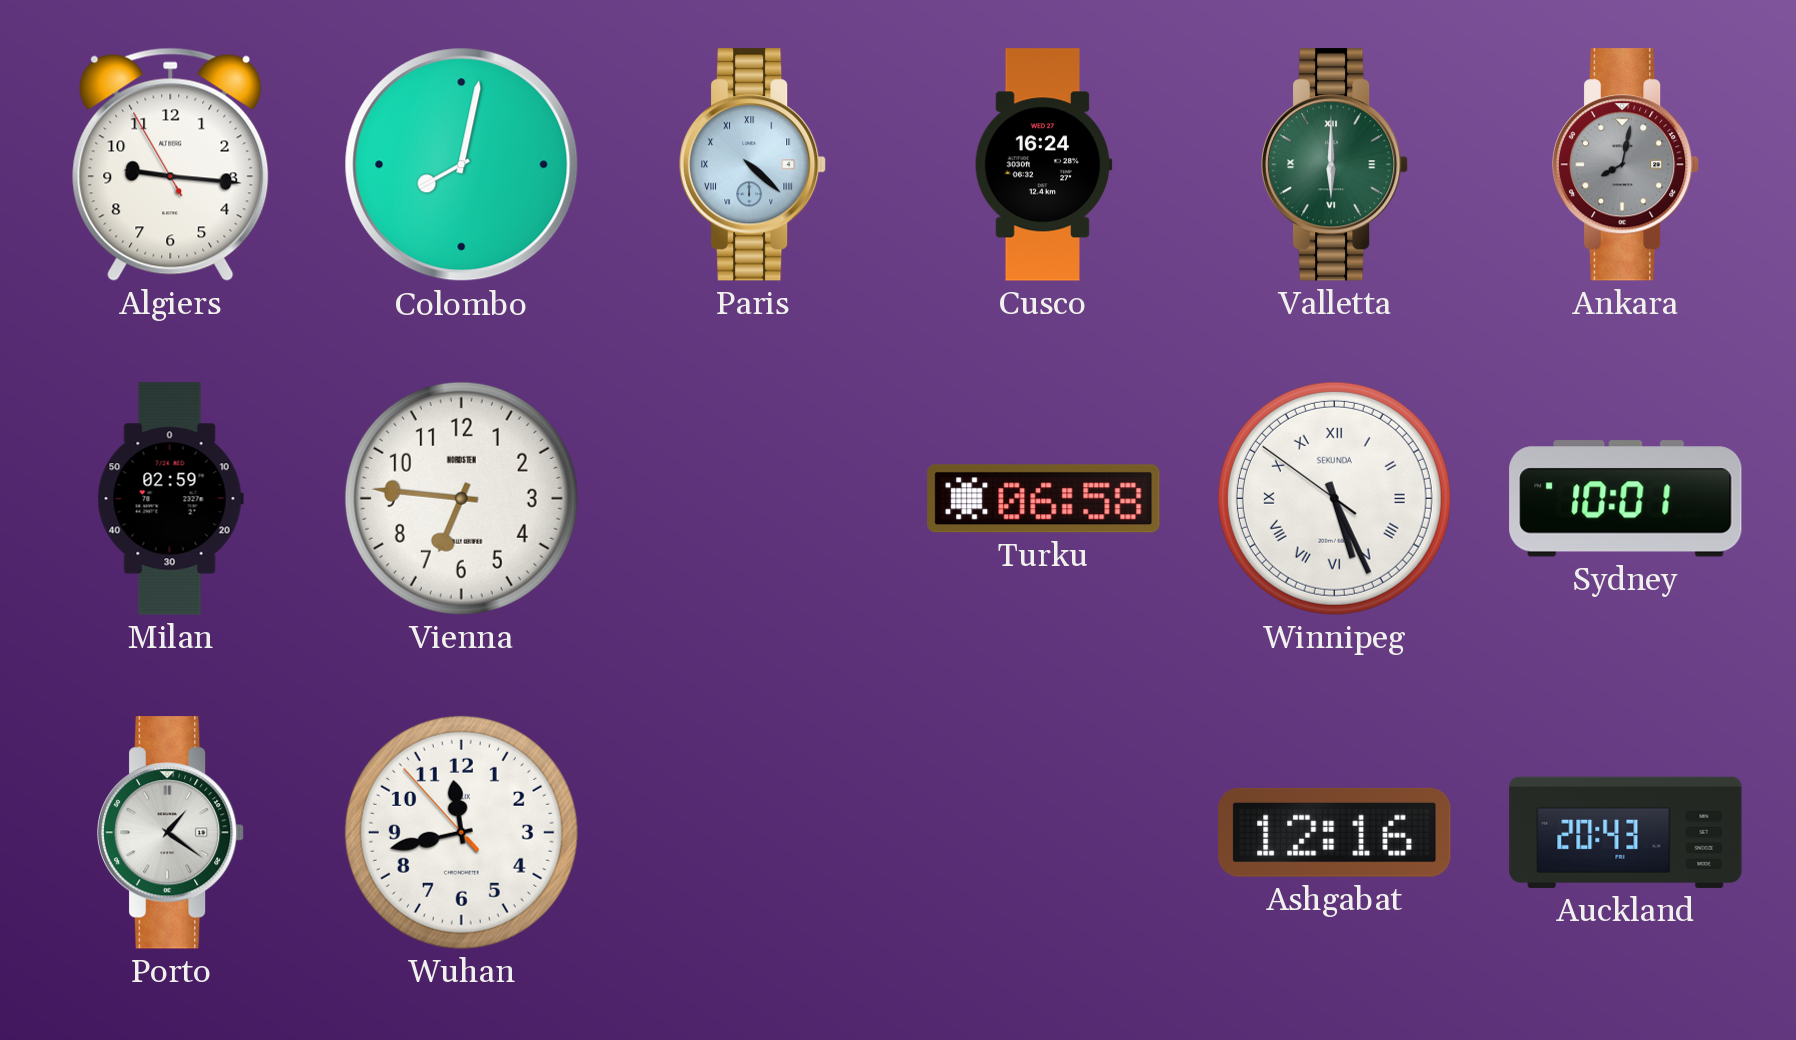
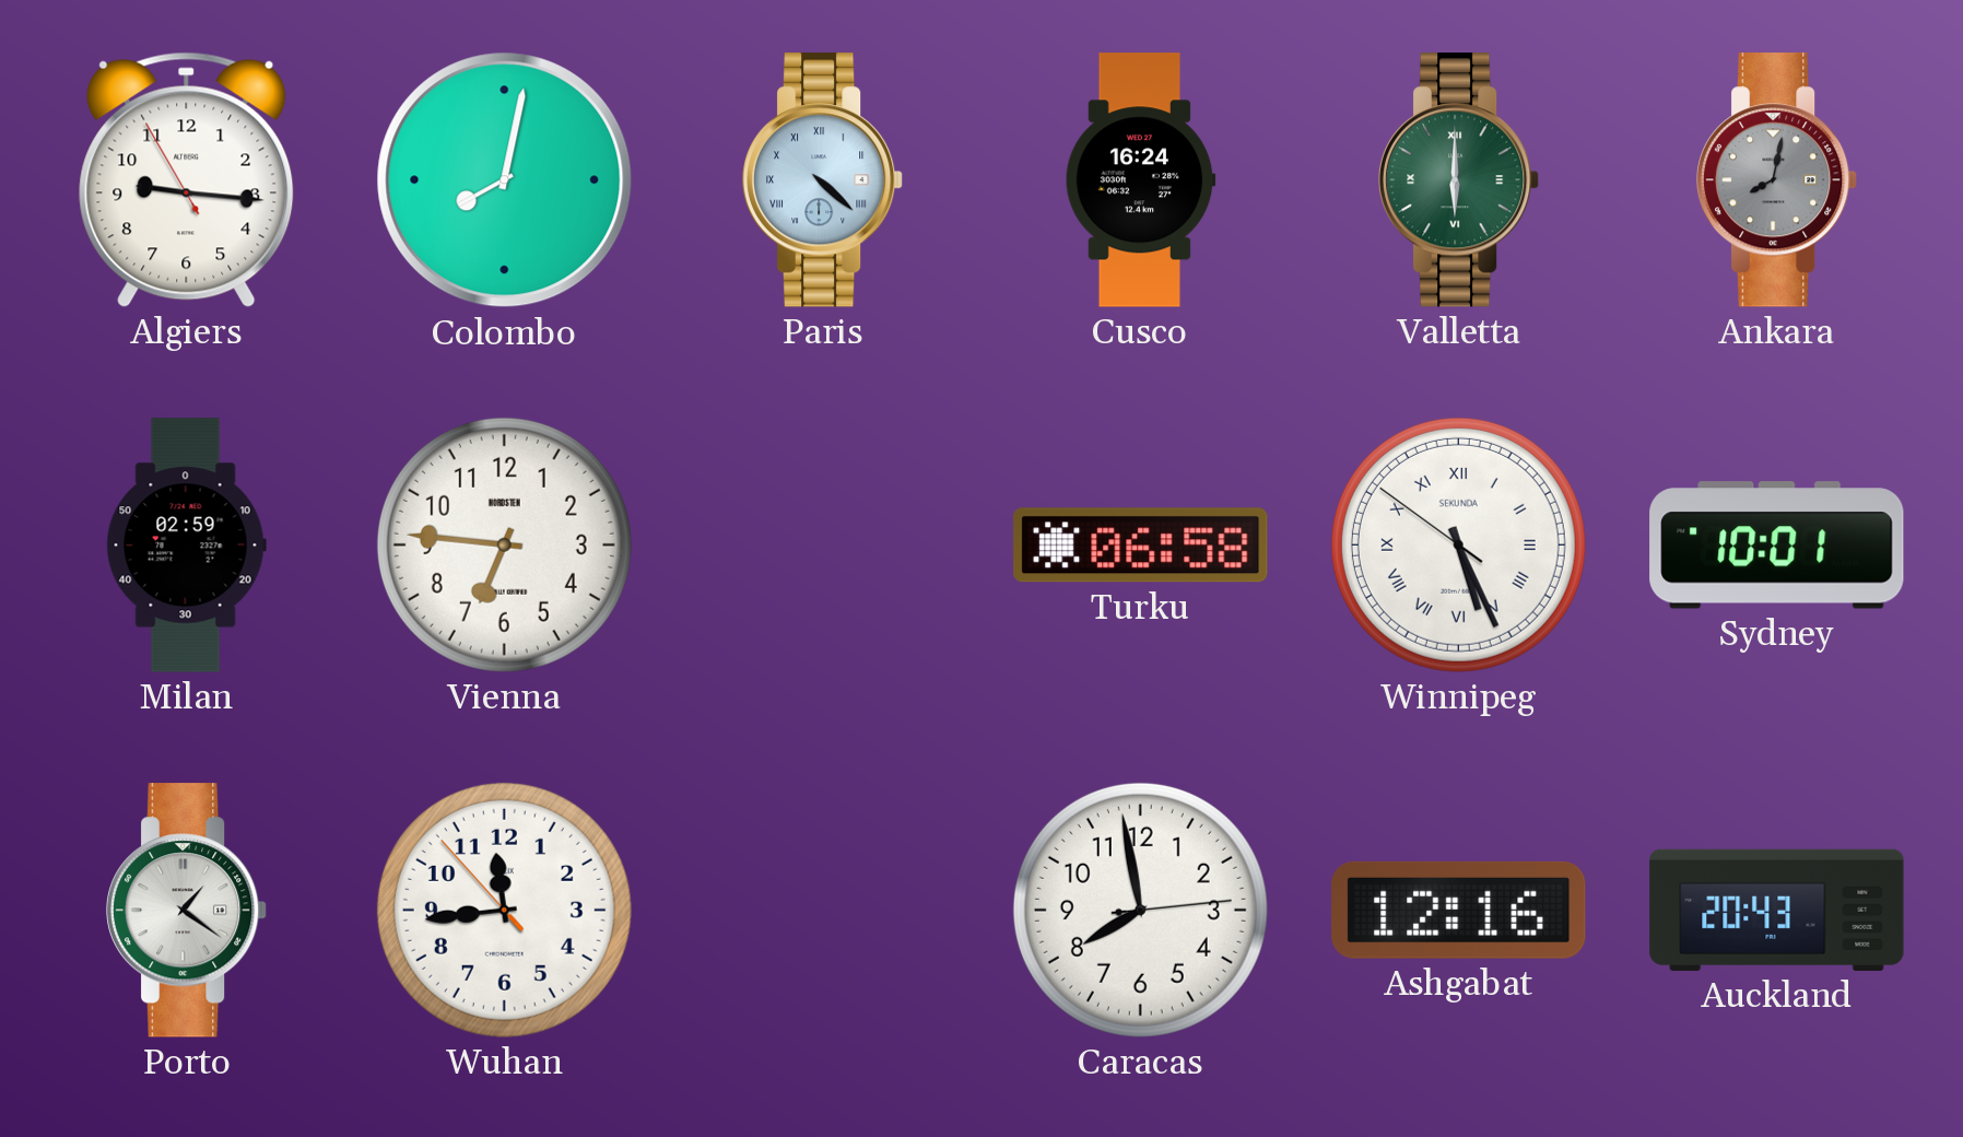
Wuhan: 11:42 -> 11:43 (504, 910)
Caracas: none -> 7:58 (1140, 910)
